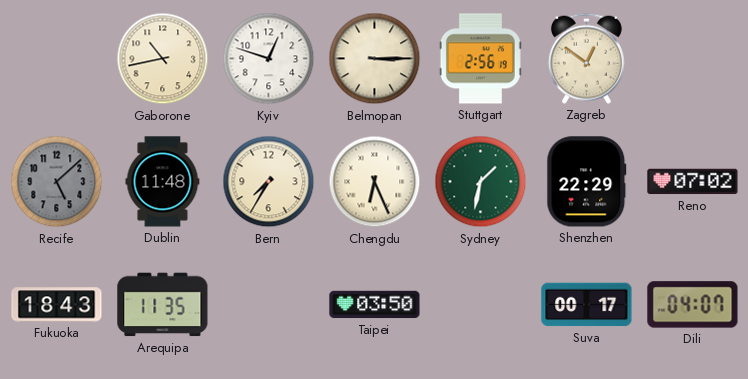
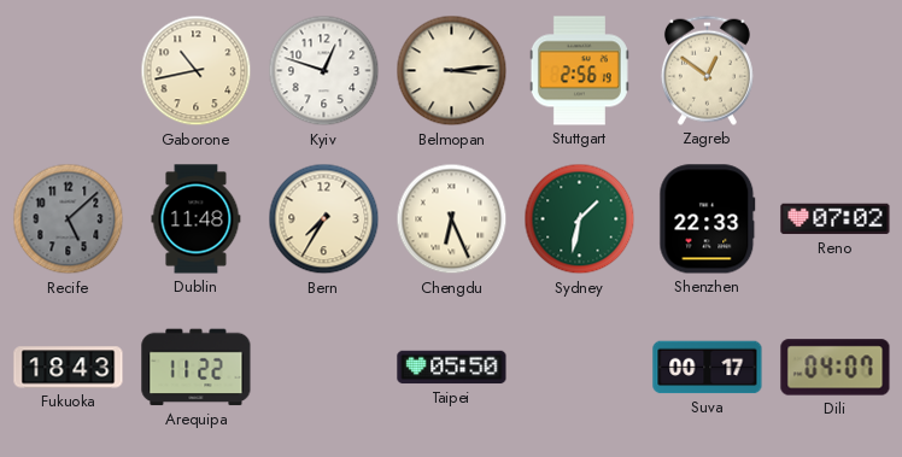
Belmopan: 3:15 -> 3:14 (452, 71)
Shenzhen: 22:29 -> 22:33 (708, 219)
Arequipa: 11:35 -> 11:22 (197, 368)
Taipei: 03:50 -> 05:50 (452, 368)
